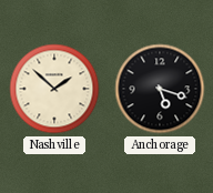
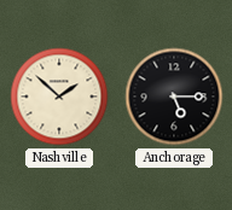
Anchorage: 5:18 -> 5:15 (174, 97)
